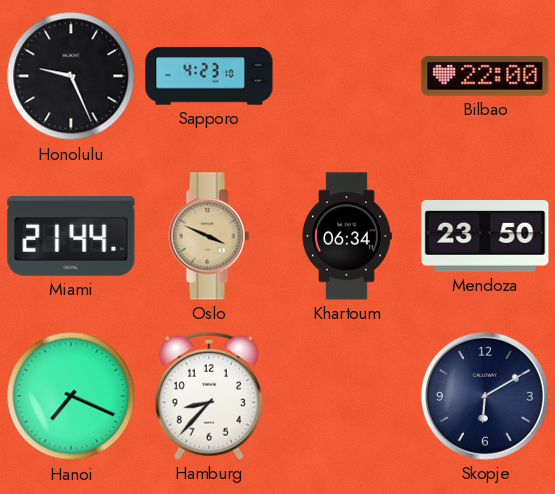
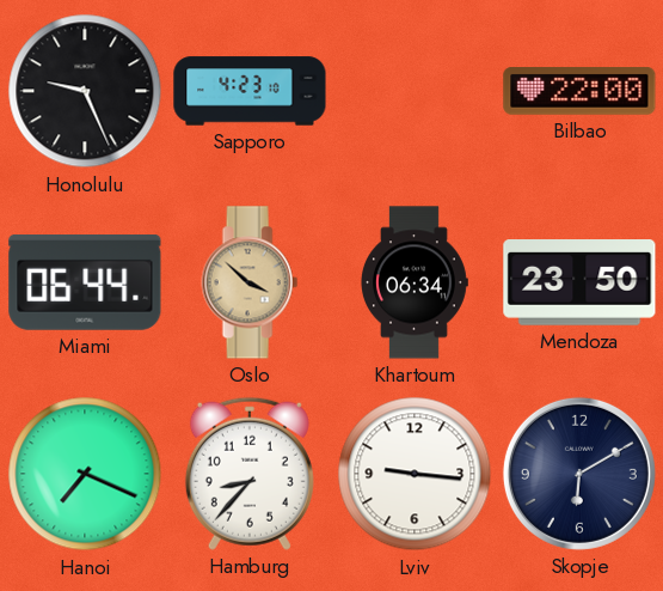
Miami: 21:44 -> 06:44 (85, 284)
Oslo: 3:49 -> 3:52 (250, 282)
Lviv: none -> 9:16 (415, 474)
